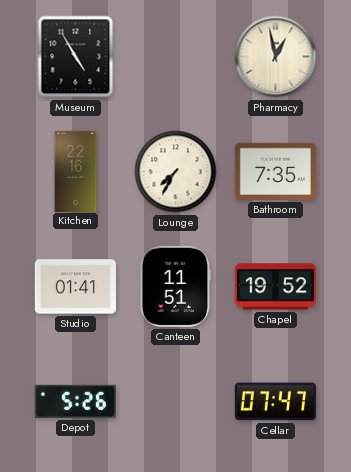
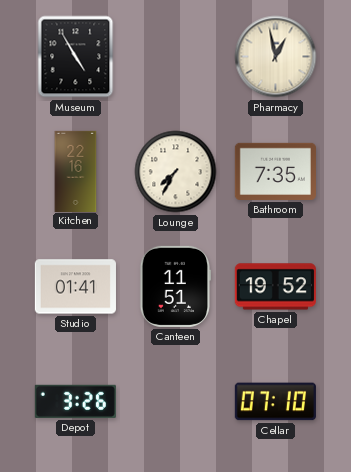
Depot: 5:26 -> 3:26 (75, 401)
Cellar: 07:47 -> 07:10 (275, 402)
